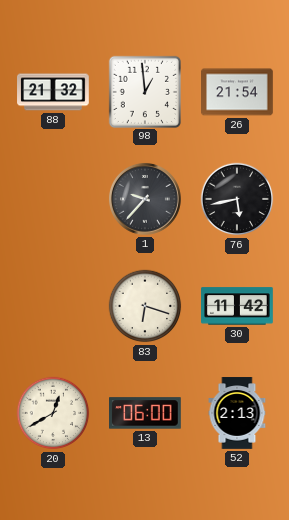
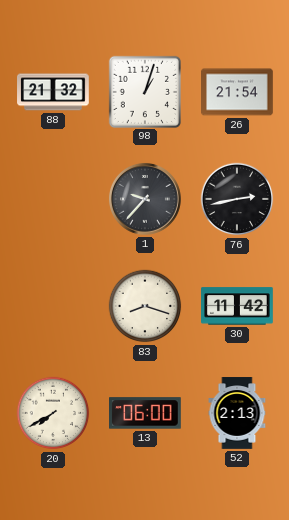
98: 12:59 -> 1:03 (144, 91)
76: 5:43 -> 2:43 (237, 199)
83: 6:18 -> 8:18 (145, 306)
20: 12:40 -> 7:40 (53, 413)
